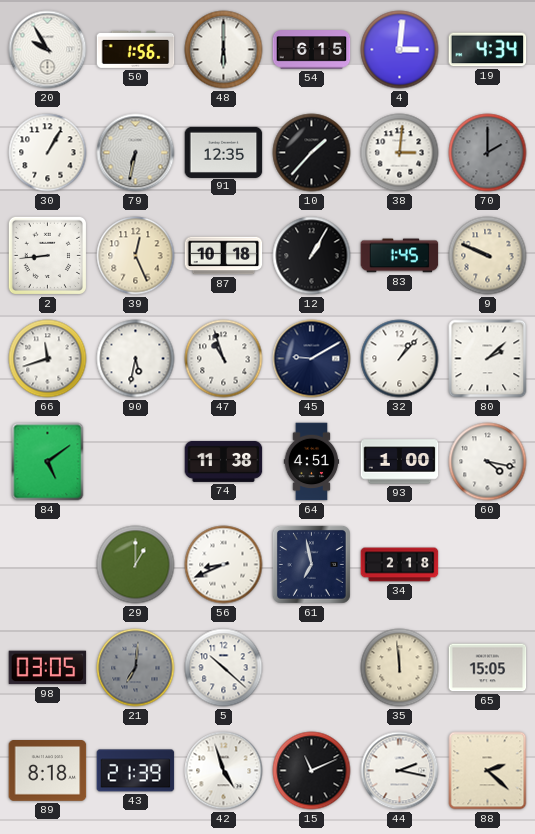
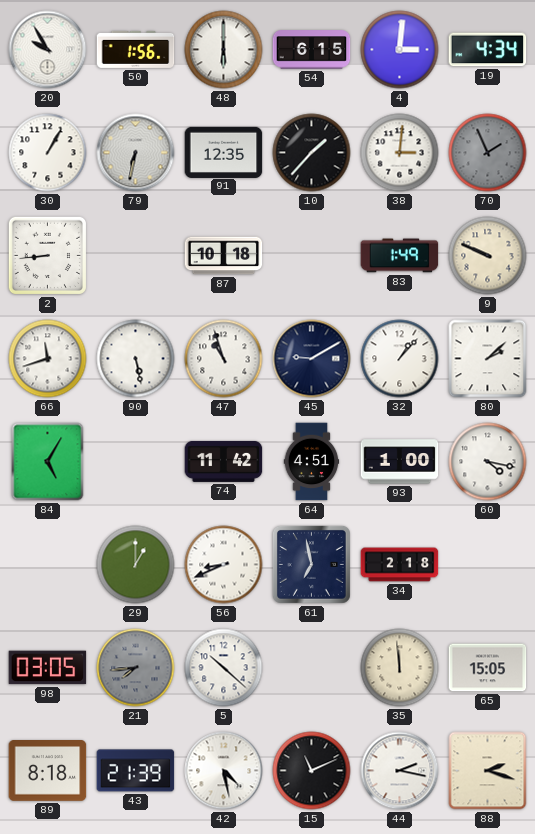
70: 2:00 -> 1:56 (488, 153)
39: 12:26 -> none (136, 256)
12: 1:05 -> none (312, 256)
83: 1:45 -> 1:49 (400, 256)
90: 5:32 -> 5:28 (136, 359)
84: 5:09 -> 5:05 (48, 462)
74: 11:38 -> 11:42 (224, 461)
21: 7:01 -> 7:44 (136, 668)
42: 4:57 -> 4:28 (224, 771)
88: 2:22 -> 2:18 (488, 771)
